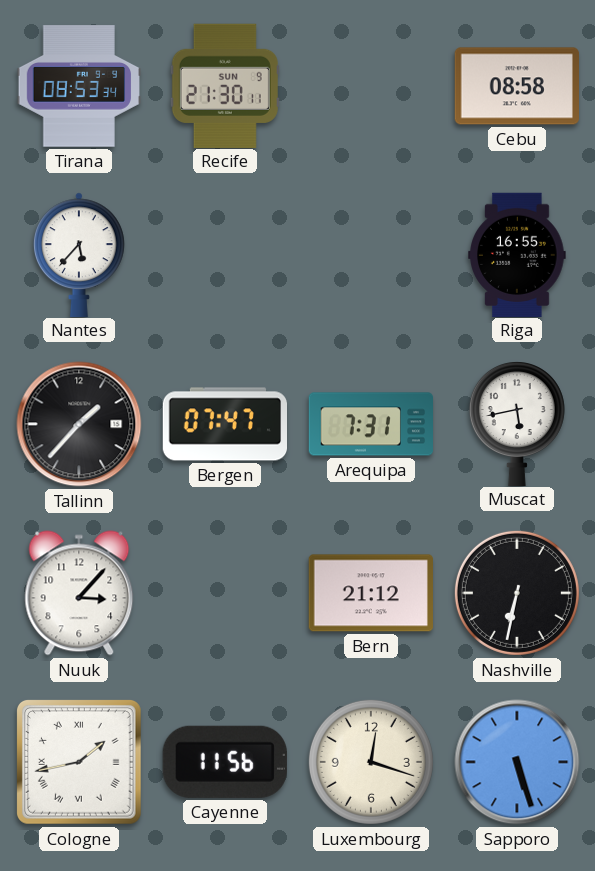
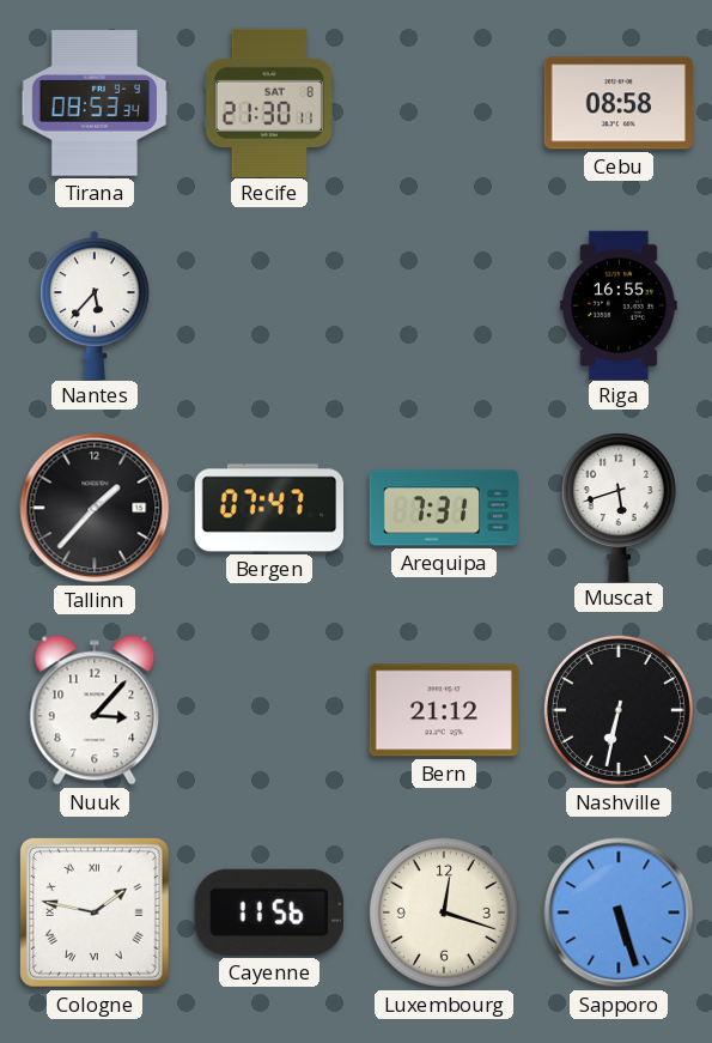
Recife date: SUN 9 -> SAT 8 (269, 102)
Muscat: 5:43 -> 5:42 (619, 508)
Cologne: 1:43 -> 1:47 (95, 912)
